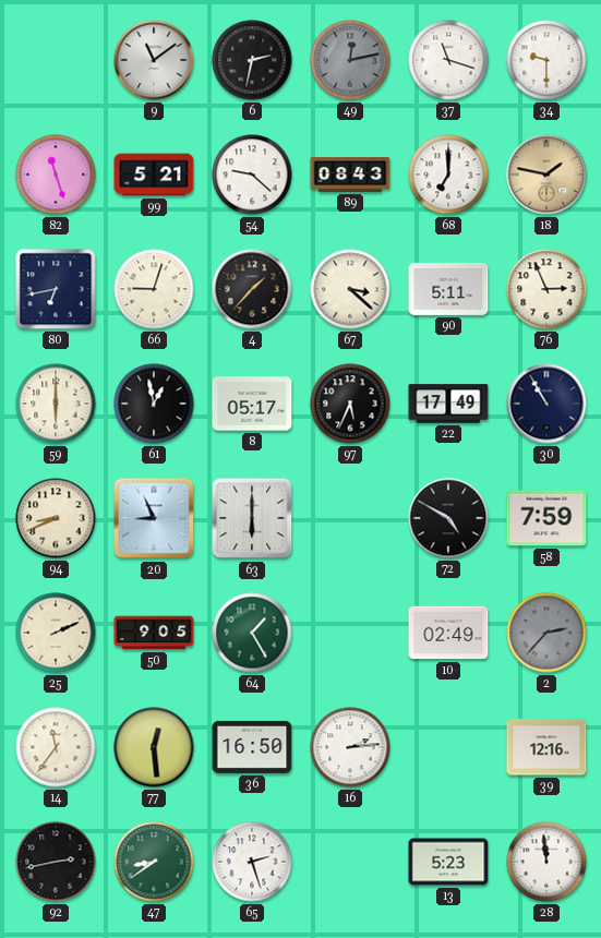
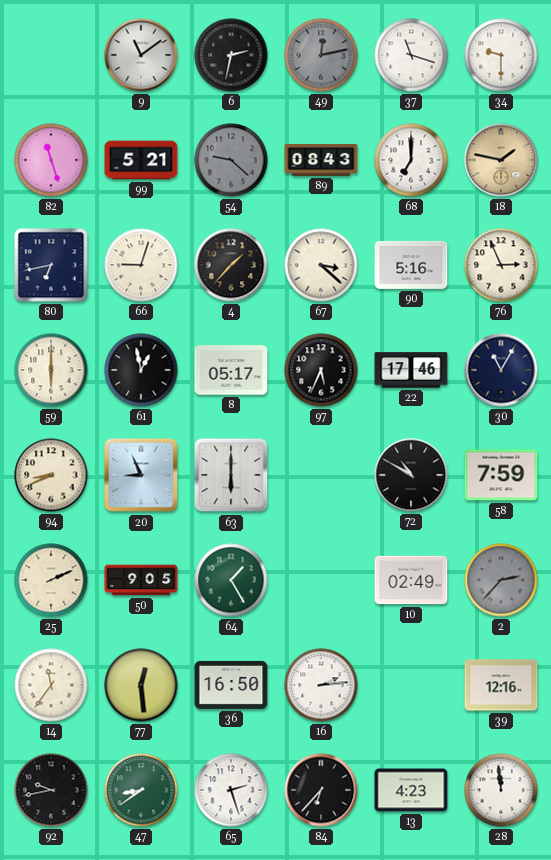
54 dial: white -> grey (231, 160)
90: 5:11 -> 5:16 (411, 265)
22: 17:49 -> 17:46 (411, 370)
30: 10:55 -> 11:05 (501, 370)
72: 4:50 -> 10:50 (411, 475)
92: 2:43 -> 9:43 (51, 790)
84: none -> 6:37 (321, 790)
13: 5:23 -> 4:23 (411, 790)
